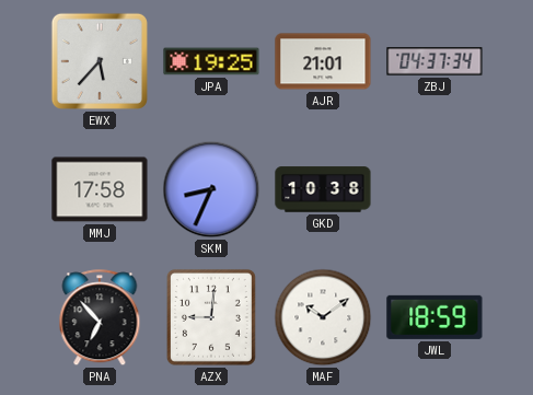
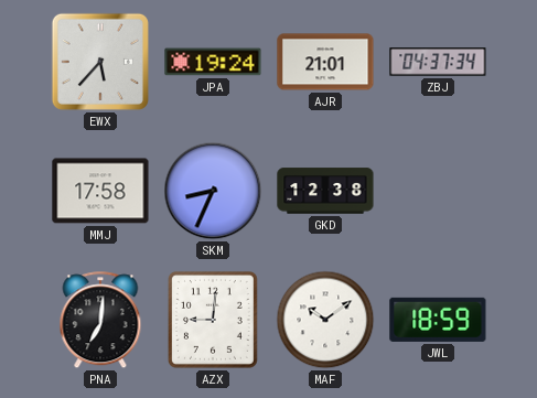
JPA: 19:25 -> 19:24 (213, 62)
GKD: 10:38 -> 12:38 (325, 191)
PNA: 6:53 -> 7:01 (100, 321)
